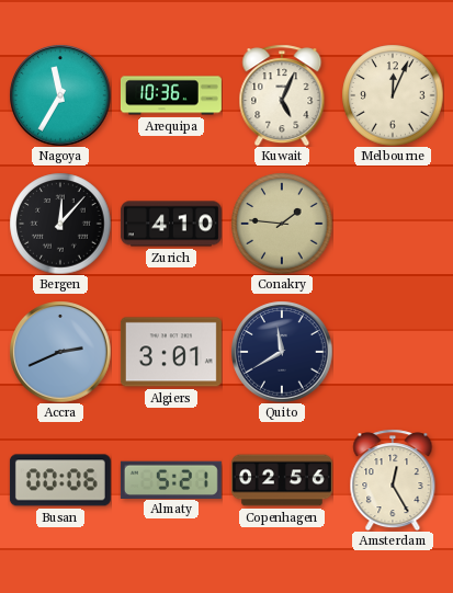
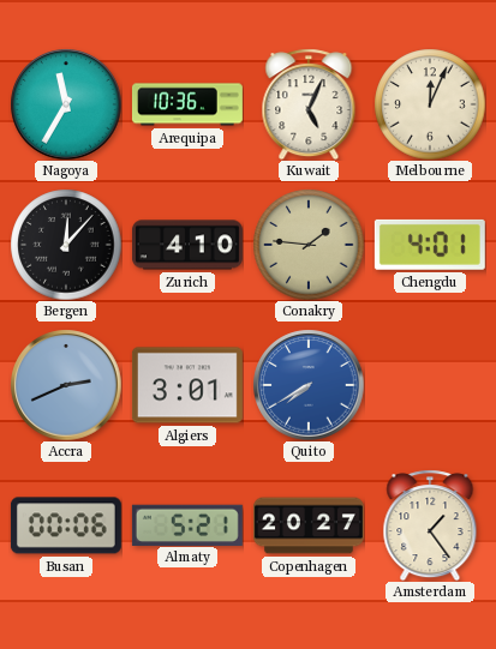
Chengdu: none -> 4:01 (430, 245)
Quito: 11:40 -> 7:40 (309, 385)
Quito dial: navy -> blue (309, 385)
Copenhagen: 02:56 -> 20:27 (309, 525)
Amsterdam: 12:25 -> 1:24 (430, 525)
